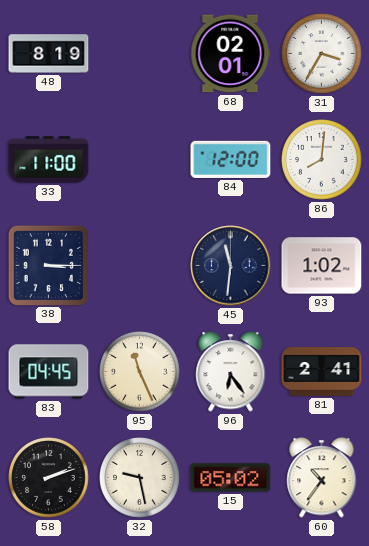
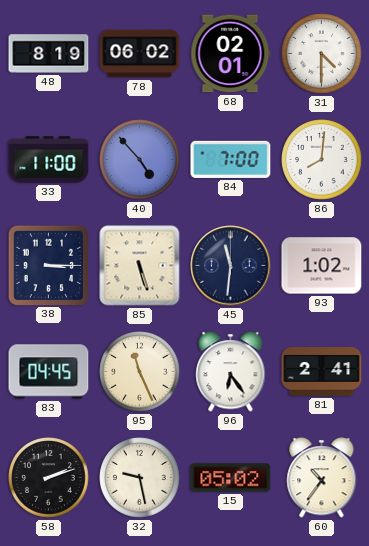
78: none -> 06:02 (140, 54)
31: 3:35 -> 4:30 (322, 54)
40: none -> 4:53 (140, 160)
84: 12:00 -> 7:00 (231, 159)
85: none -> 5:27 (140, 266)
